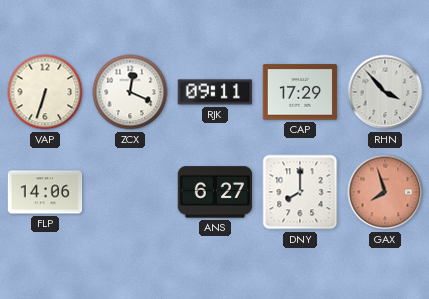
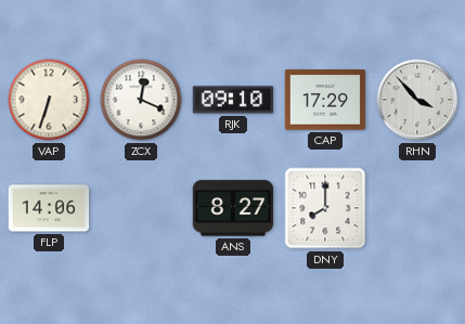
RJK: 09:11 -> 09:10 (233, 100)
ANS: 6:27 -> 8:27 (233, 208)
GAX: 7:57 -> none (385, 192)
